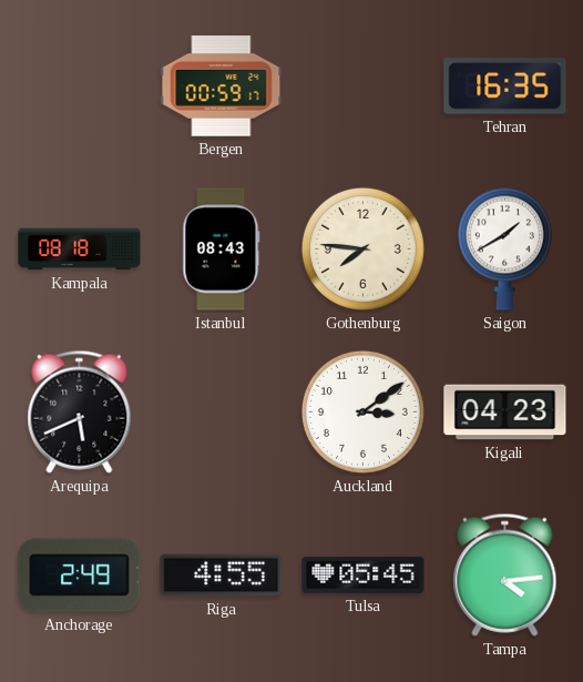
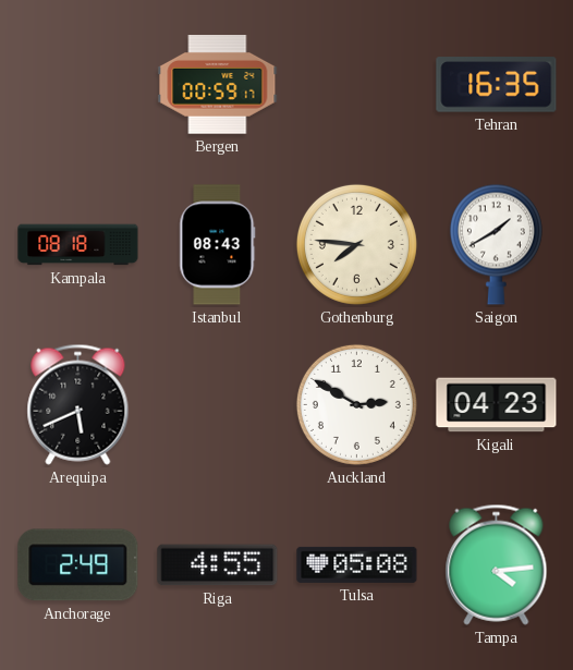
Auckland: 3:09 -> 2:50 (356, 404)
Tulsa: 05:45 -> 05:08 (357, 564)
